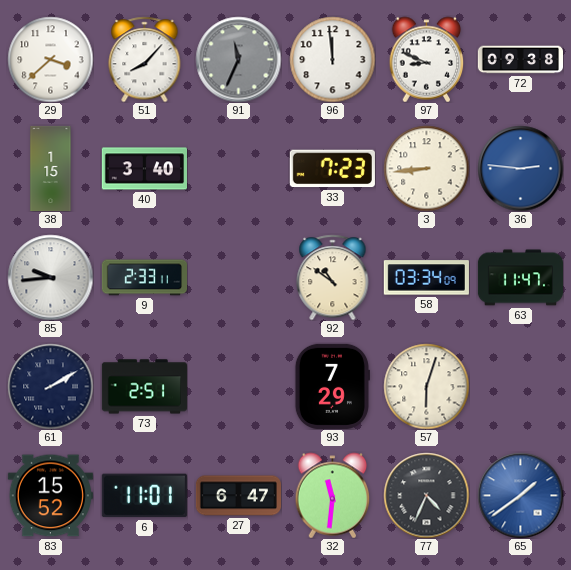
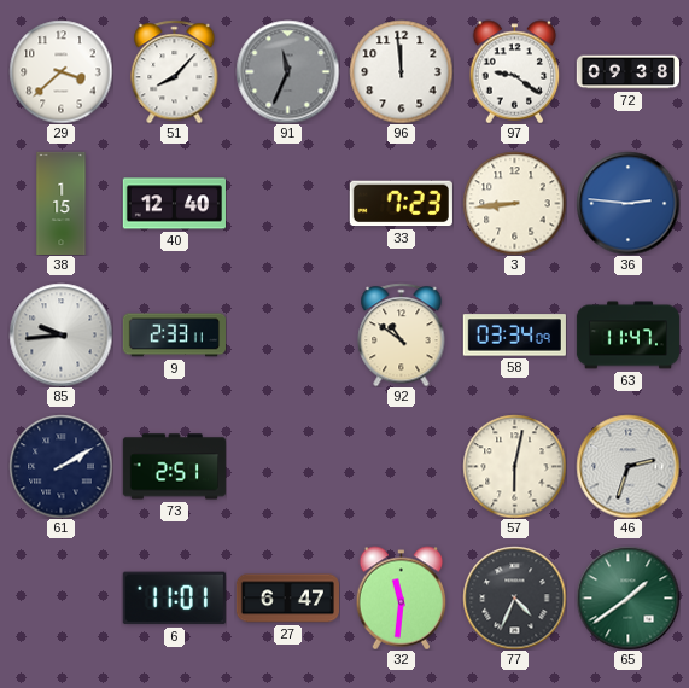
97: 8:49 -> 9:21 (515, 71)
40: 3:40 -> 12:40 (174, 204)
93: 7:29 -> none (332, 386)
57: 6:03 -> 6:02 (514, 466)
46: none -> 2:33 (627, 466)
83: 15:52 -> none (50, 496)
65 dial: blue -> green (627, 597)
